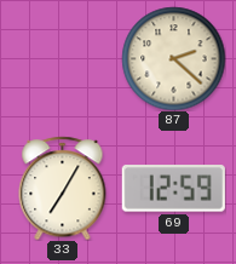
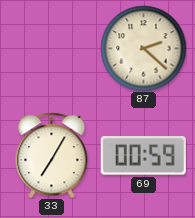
69: 12:59 -> 00:59 (143, 156)
